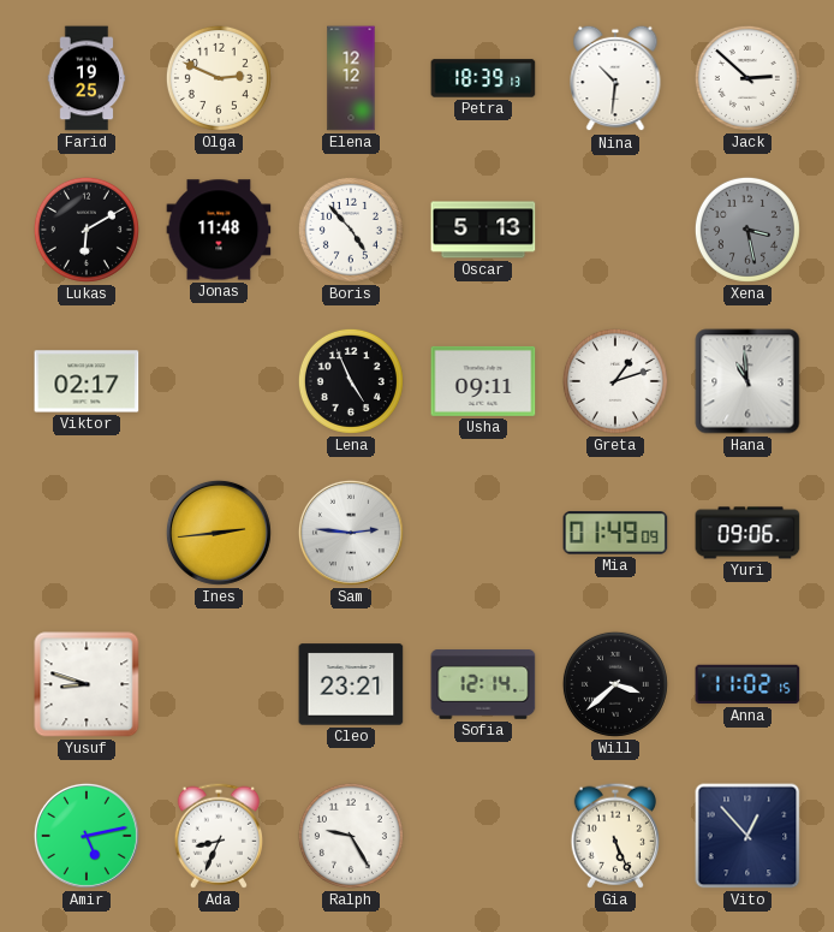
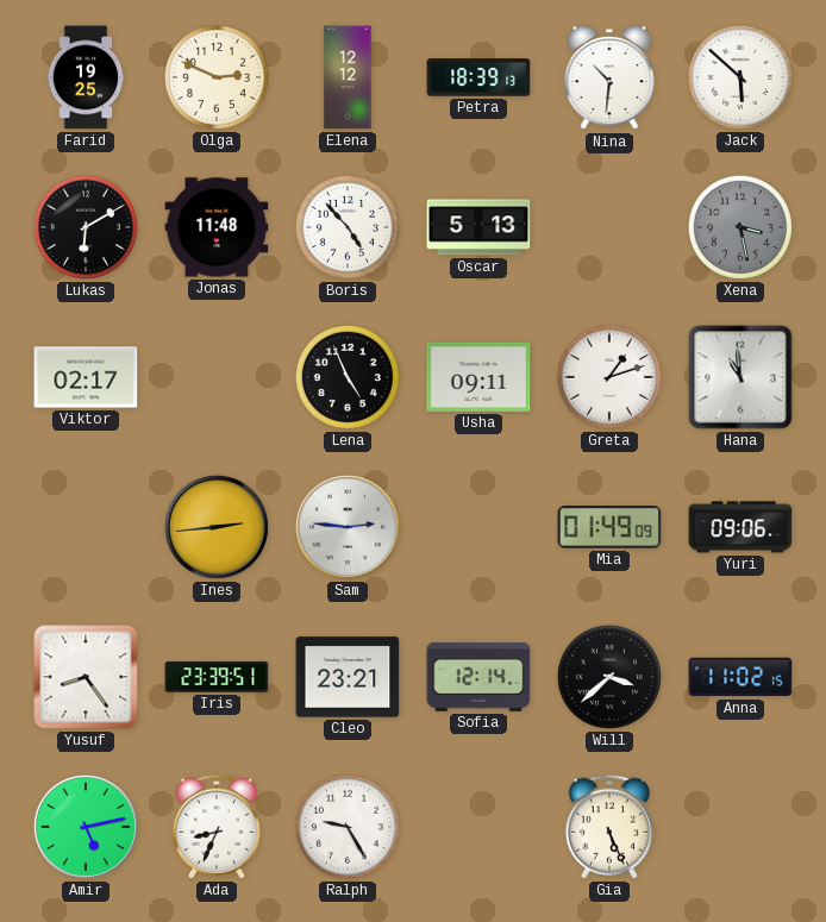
Jack: 2:52 -> 5:52 (740, 77)
Yusuf: 8:48 -> 8:24 (86, 677)
Iris: none -> 23:39 (217, 677)
Vito: 12:53 -> none (747, 836)
